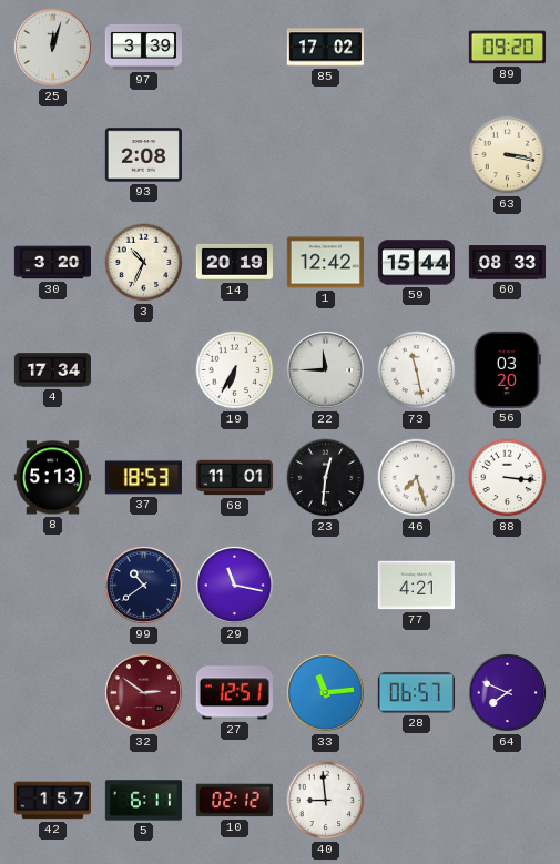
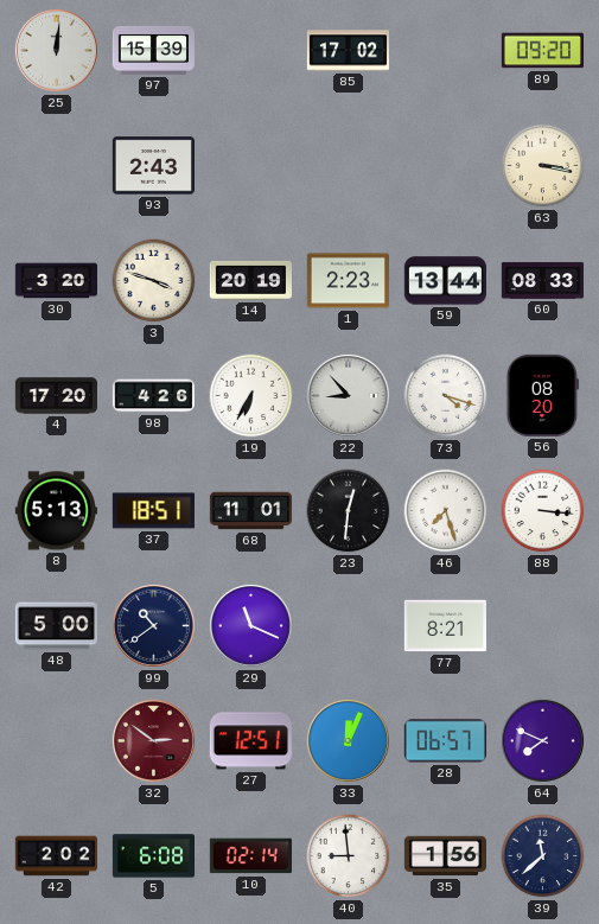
25: 12:03 -> 12:01 (56, 50)
97: 3:39 -> 15:39 (153, 50)
93: 2:08 -> 2:43 (153, 166)
3: 10:34 -> 3:48 (154, 281)
1: 12:42 -> 2:23 (348, 281)
59: 15:44 -> 13:44 (445, 281)
4: 17:34 -> 17:20 (56, 396)
98: none -> 4:26 (153, 396)
22: 11:45 -> 8:53 (348, 395)
73: 11:28 -> 4:18 (446, 396)
56: 03:20 -> 08:20 (542, 395)
37: 18:53 -> 18:51 (153, 511)
48: none -> 5:00 (56, 626)
29: 11:17 -> 11:19 (250, 625)
77: 4:21 -> 8:21 (445, 626)
33: 11:14 -> 12:04 (348, 740)
42: 1:57 -> 2:02 (56, 856)
5: 6:11 -> 6:08 (153, 856)
10: 02:12 -> 02:14 (250, 856)
35: none -> 1:56 (445, 856)
39: none -> 11:38 (543, 856)
